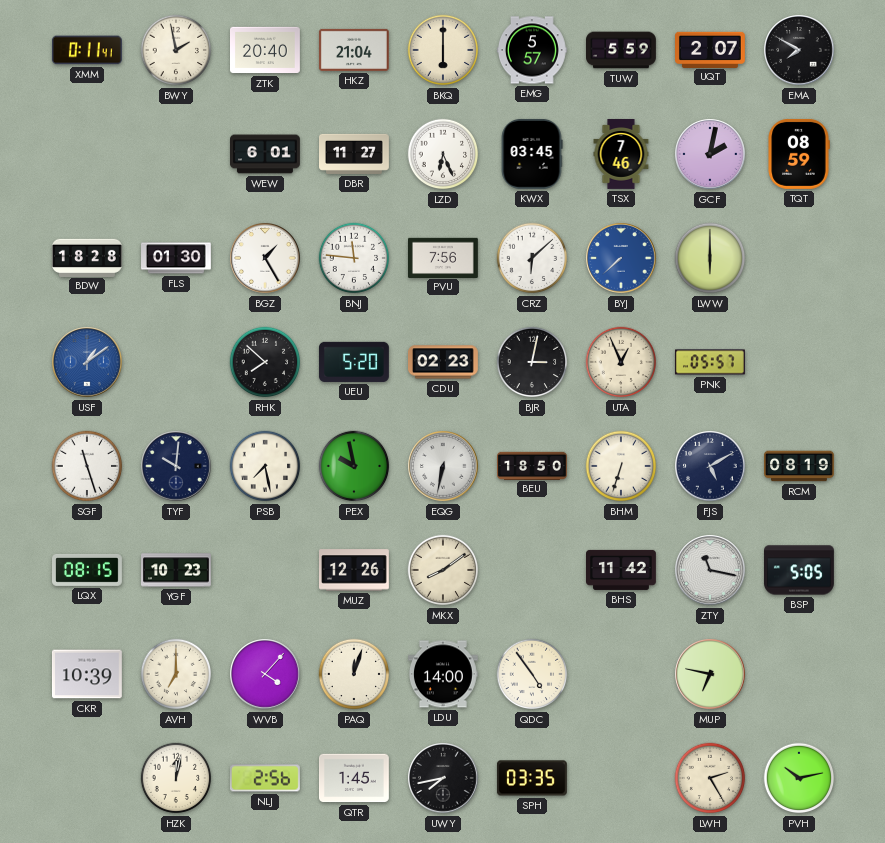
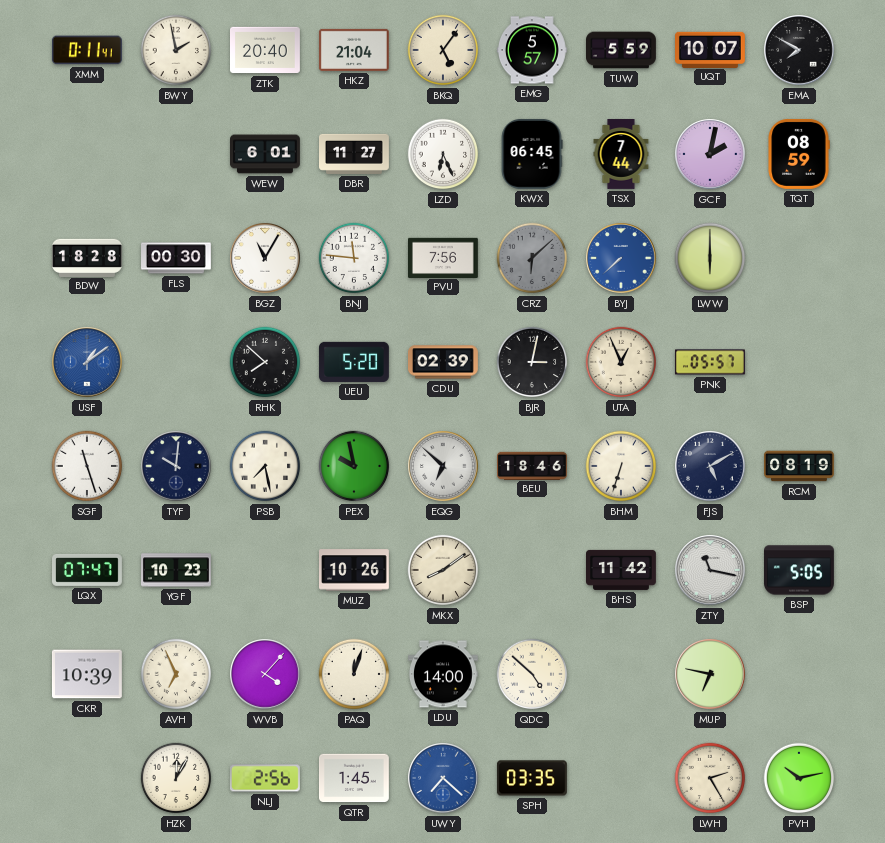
BKQ: 6:00 -> 5:06 (443, 50)
UQT: 2:07 -> 10:07 (711, 49)
KWX: 03:45 -> 06:45 (532, 154)
TSX: 7:46 -> 7:44 (621, 155)
FLS: 01:30 -> 00:30 (177, 258)
BGZ: 1:25 -> 11:05 (265, 258)
CRZ dial: white -> grey (532, 258)
CDU: 02:23 -> 02:39 (444, 362)
EQG: 6:32 -> 6:52 (443, 466)
BEU: 18:50 -> 18:46 (533, 465)
LQX: 08:15 -> 07:47 (88, 570)
MUZ: 12:26 -> 10:26 (355, 570)
AVH: 7:00 -> 6:56 (176, 674)
QDC: 4:54 -> 4:52 (532, 674)
HZK: 12:02 -> 12:05 (176, 778)
UWY: 7:43 -> 7:22 (443, 778)
UWY dial: black -> blue (443, 778)
